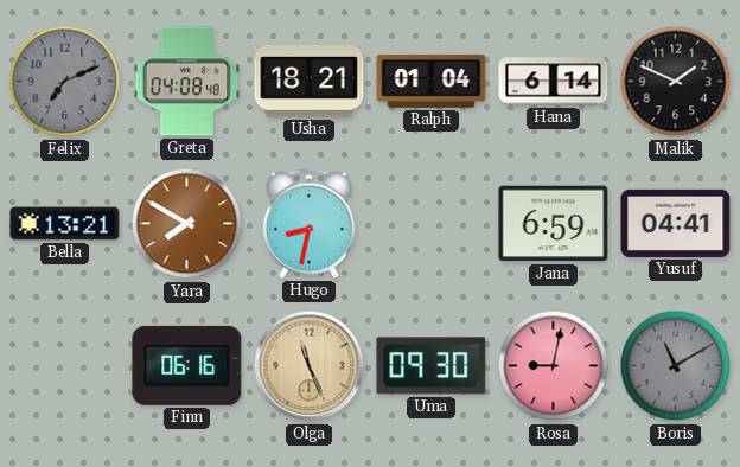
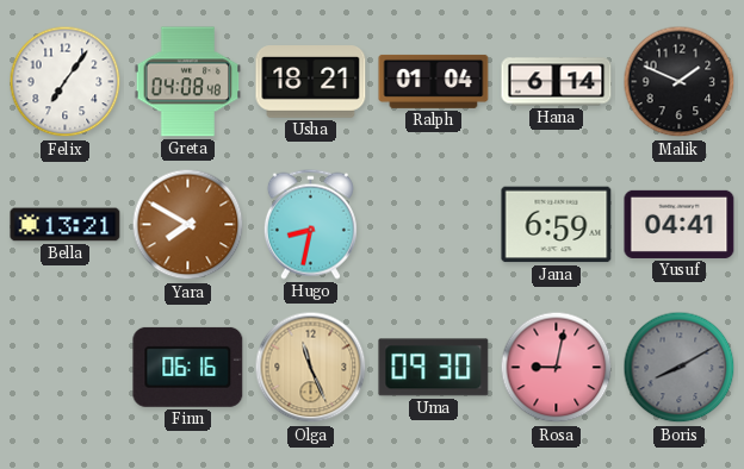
Felix: 7:11 -> 7:06 (66, 82)
Felix dial: grey -> white (66, 82)
Boris: 11:10 -> 8:10 (680, 368)
